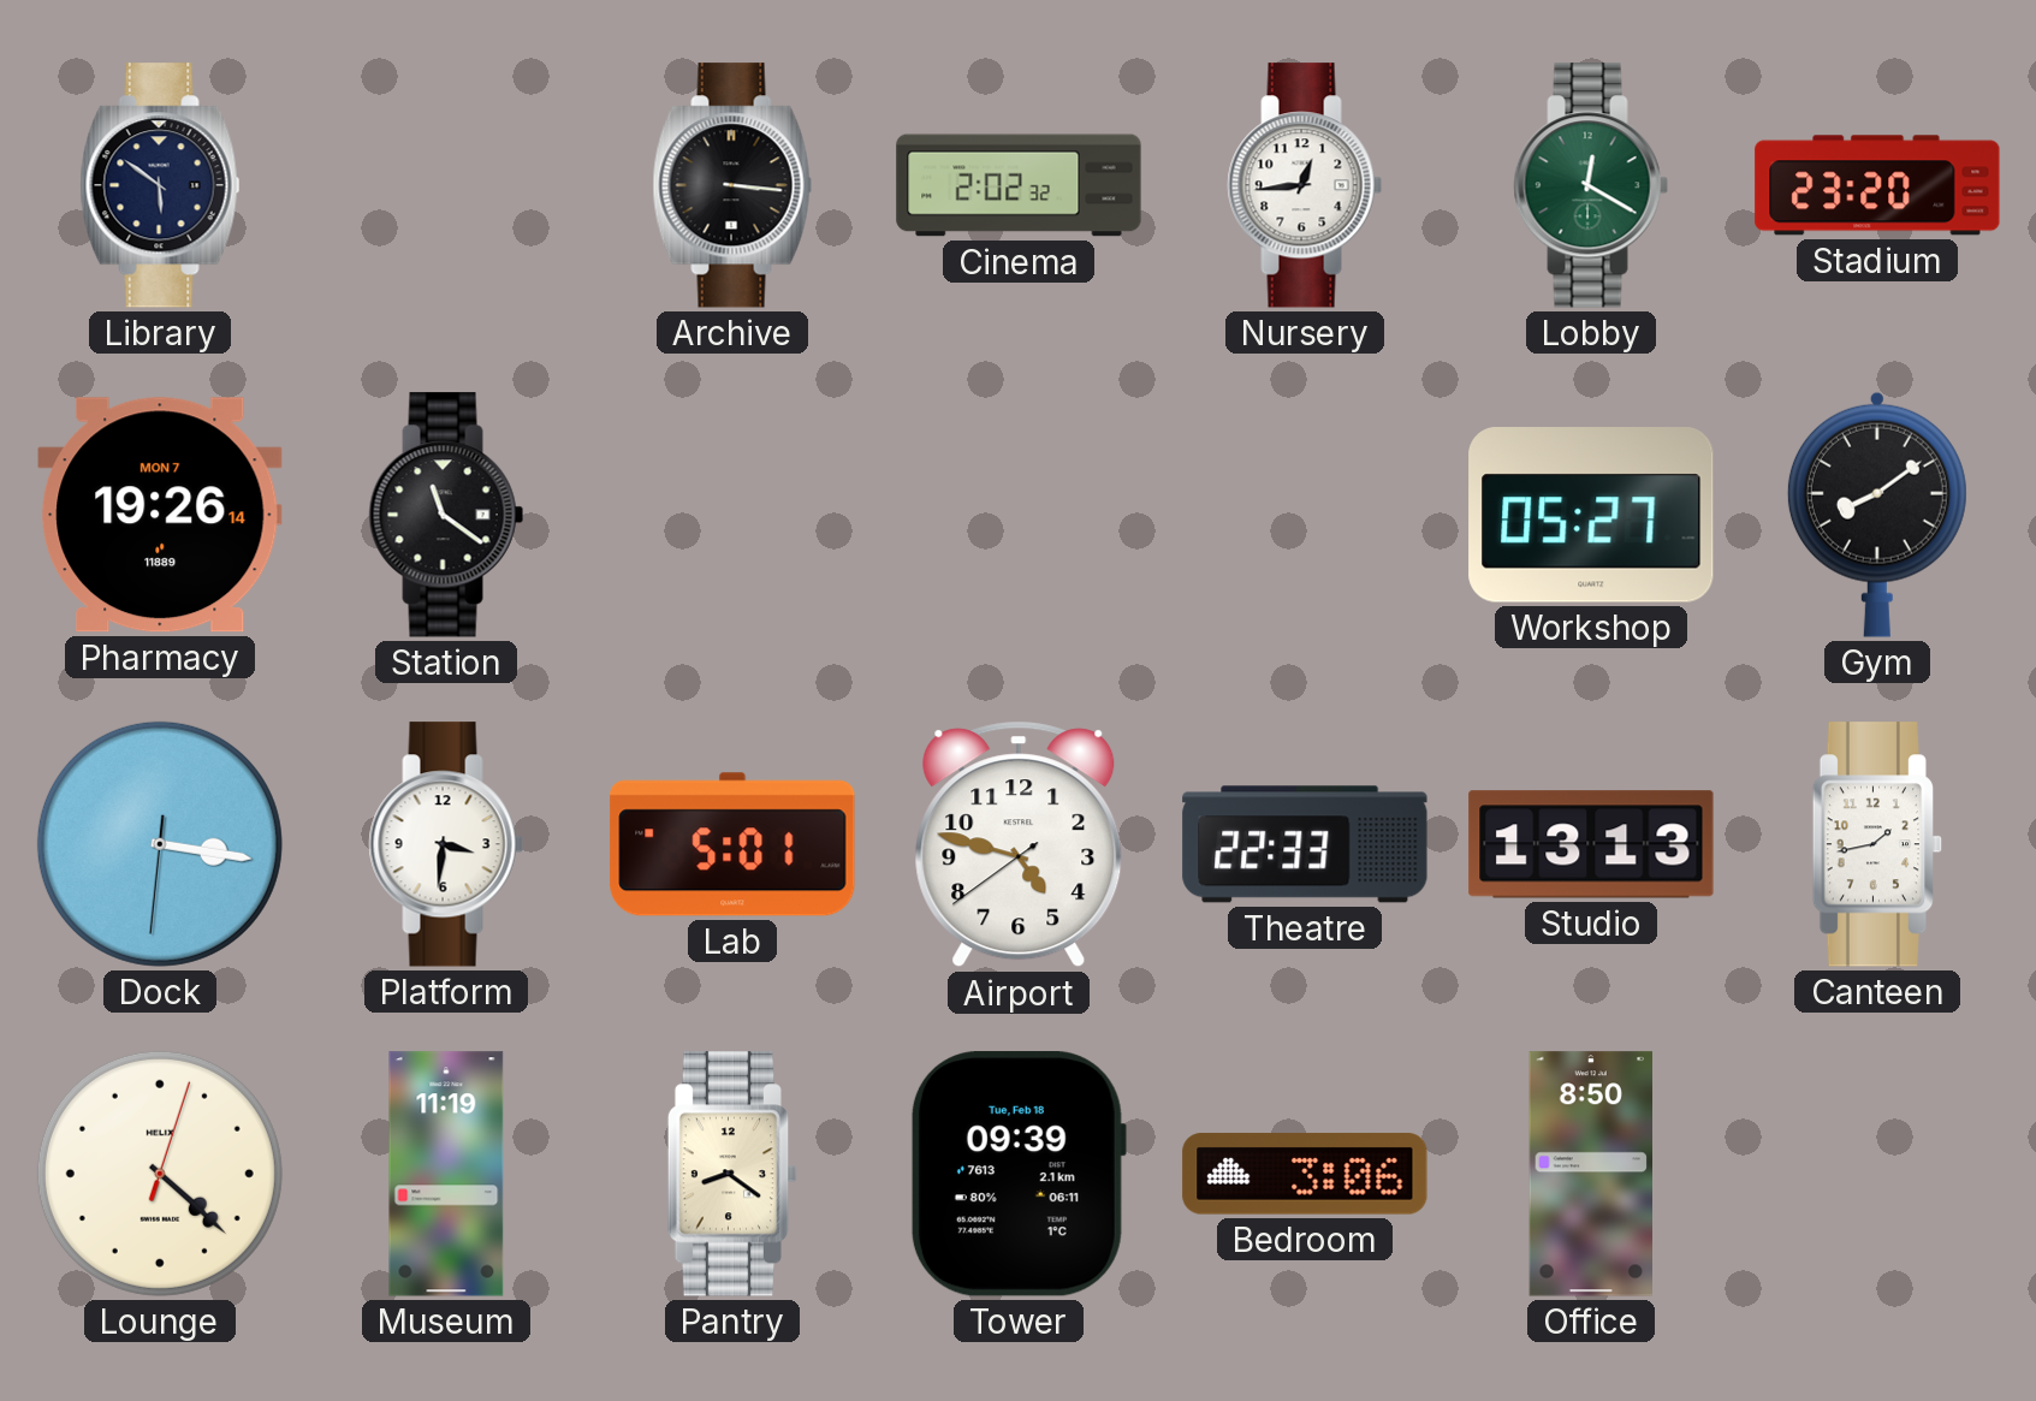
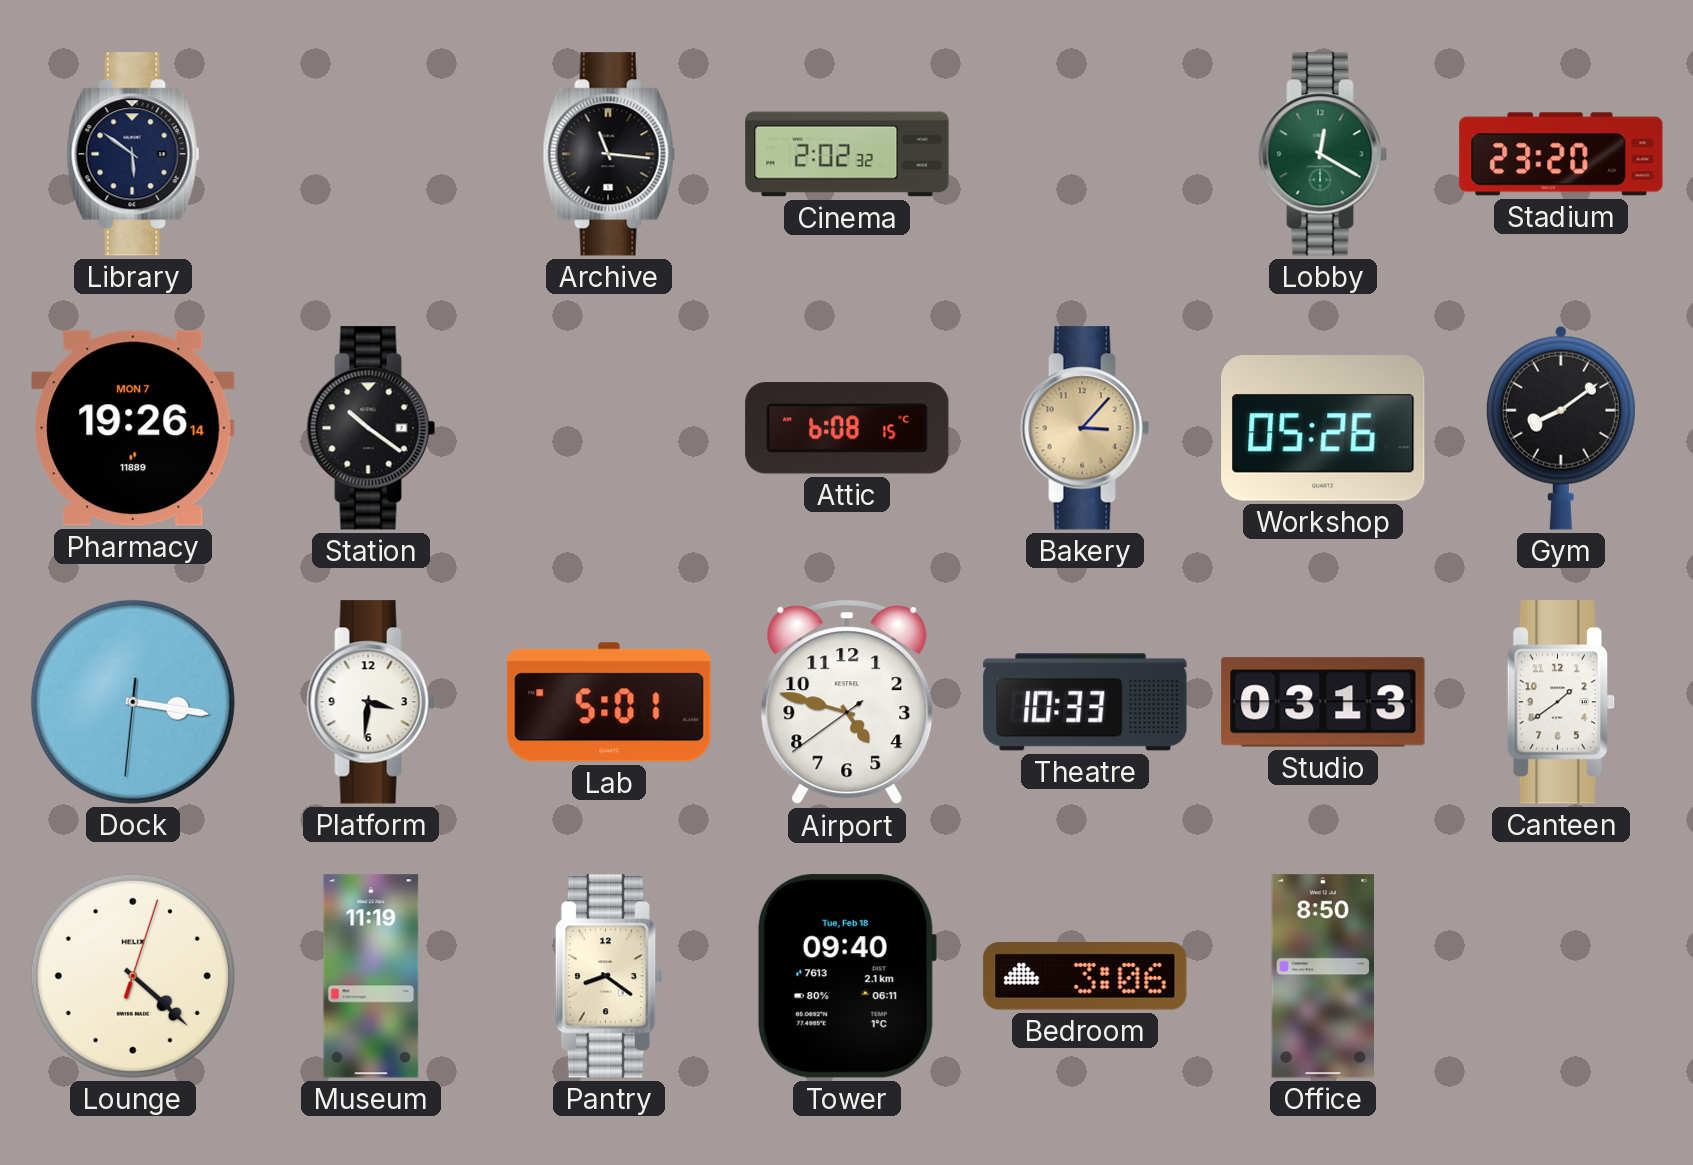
Archive: 3:16 -> 11:16 (609, 154)
Nursery: 12:44 -> none (1305, 185)
Station: 11:21 -> 10:21 (371, 428)
Attic: none -> 6:08 (847, 428)
Bakery: none -> 3:07 (1085, 428)
Workshop: 05:27 -> 05:26 (1323, 428)
Theatre: 22:33 -> 10:33 (1085, 702)
Studio: 13:13 -> 03:13 (1323, 702)
Canteen: 1:43 -> 1:39 (1561, 702)
Tower: 09:39 -> 09:40 (846, 976)
